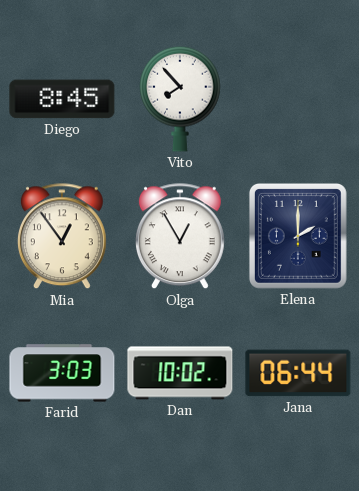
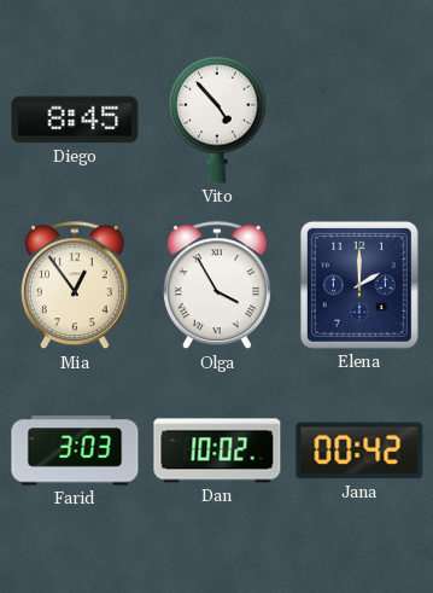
Vito: 7:53 -> 4:53 (217, 120)
Olga: 12:55 -> 3:55 (217, 286)
Jana: 06:44 -> 00:42 (359, 450)
